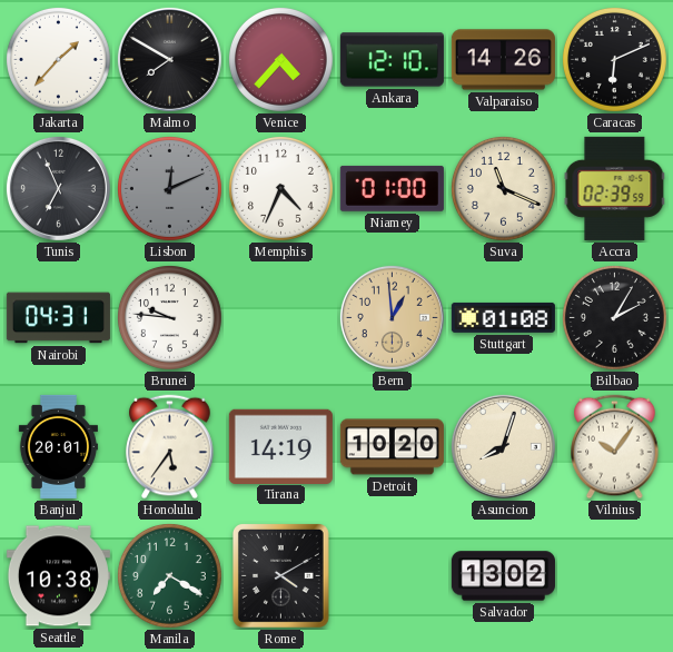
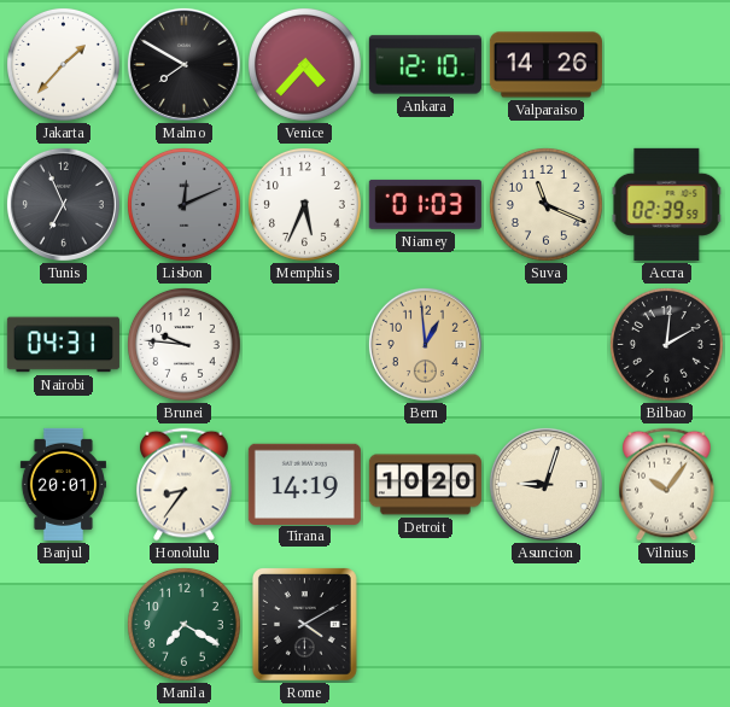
Caracas: 6:11 -> none (614, 59)
Memphis: 4:34 -> 5:34 (304, 204)
Niamey: 01:00 -> 01:03 (425, 204)
Stuttgart: 01:08 -> none (503, 317)
Bilbao: 2:05 -> 2:01 (666, 344)
Honolulu: 5:36 -> 8:36 (185, 485)
Asuncion: 8:03 -> 9:03 (545, 484)
Seattle: 10:38 -> none (58, 576)
Salvador: 13:02 -> none (503, 576)
